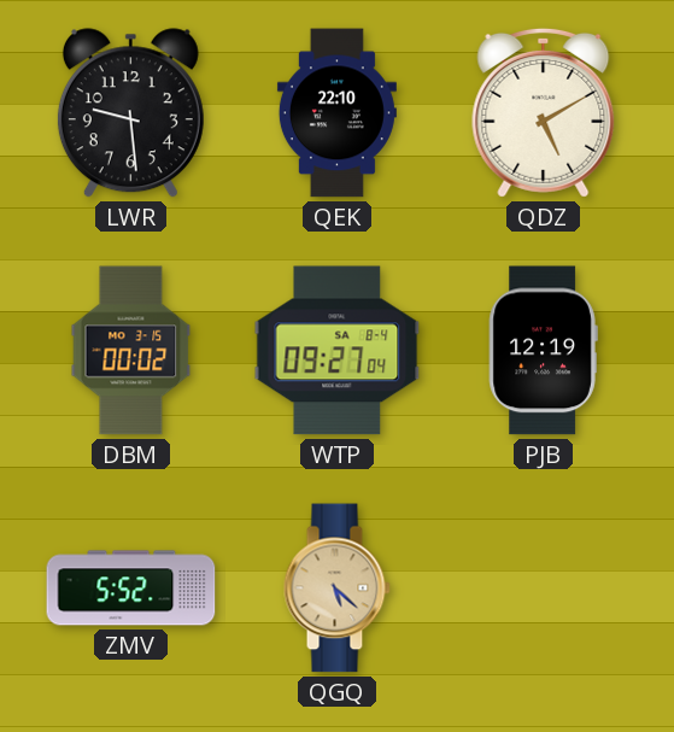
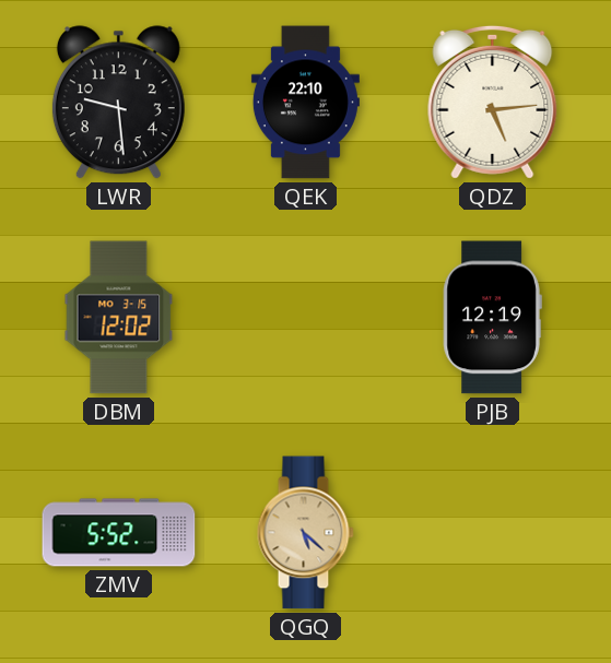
QDZ: 5:10 -> 5:14 (493, 102)
DBM: 00:02 -> 12:02 (119, 318)
WTP: 09:27 -> none (338, 351)
